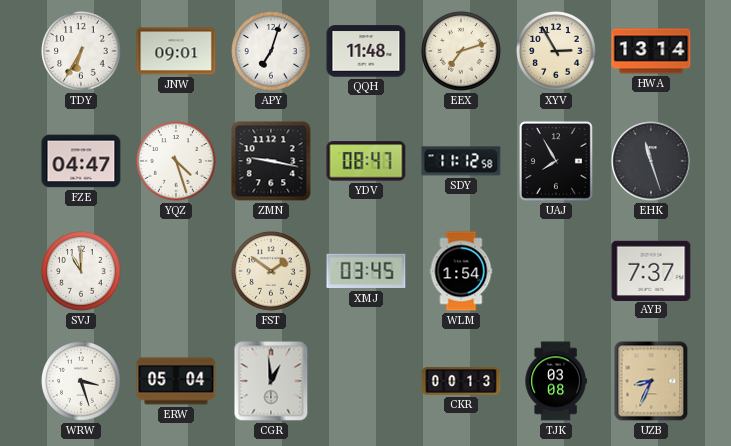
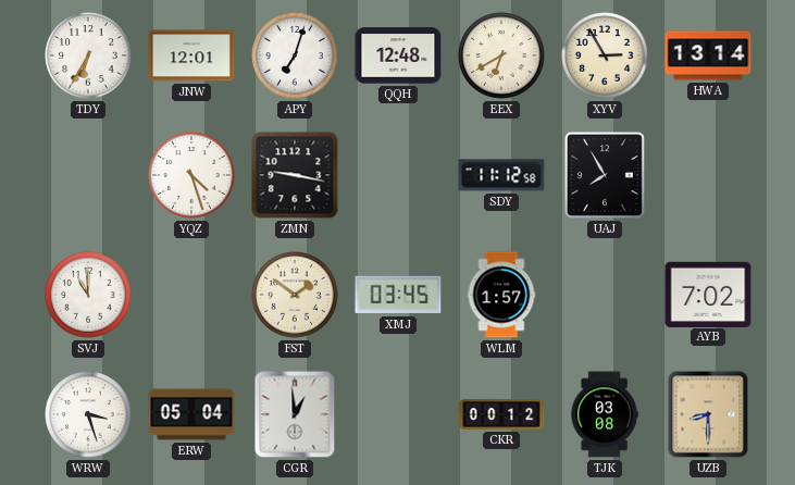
JNW: 09:01 -> 12:01 (191, 55)
QQH: 11:48 -> 12:48 (398, 55)
EEX: 7:12 -> 6:40 (501, 55)
FZE: 04:47 -> none (81, 161)
YDV: 08:47 -> none (366, 161)
EHK: 11:27 -> none (651, 161)
WLM: 1:54 -> 1:57 (501, 295)
AYB: 7:37 -> 7:02 (708, 294)
CKR: 00:13 -> 00:12 (501, 414)
UZB: 8:34 -> 8:30 (708, 414)
